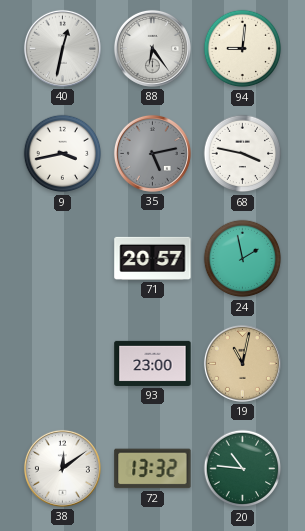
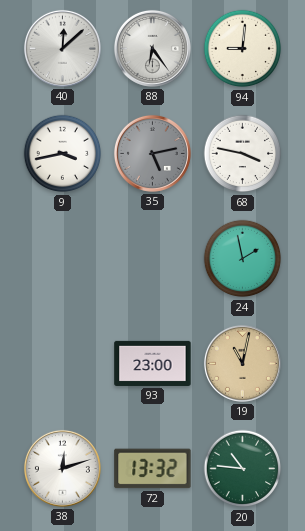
40: 12:32 -> 12:08 (62, 48)
71: 20:57 -> none (153, 258)
38: 12:09 -> 12:12 (62, 468)
